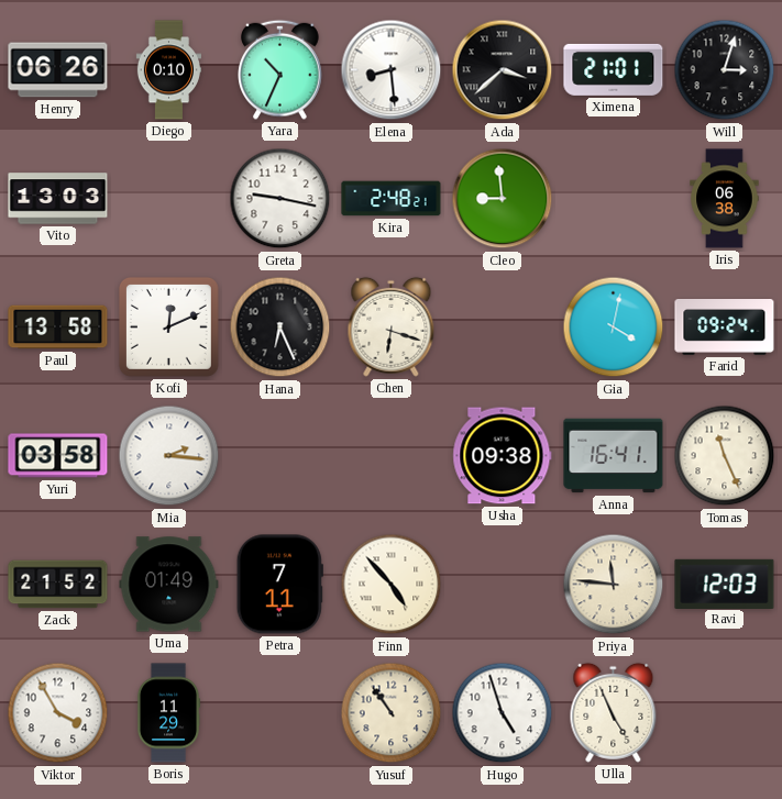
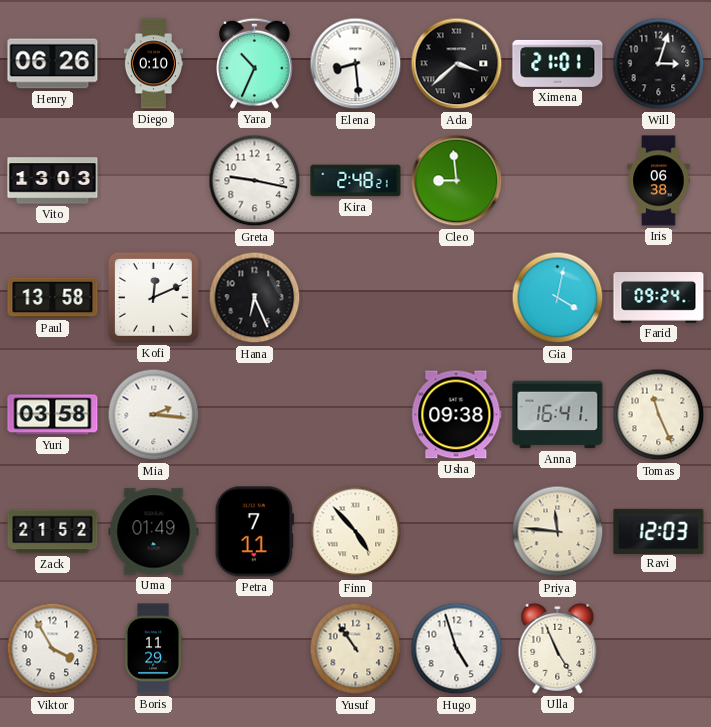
Chen: 6:18 -> none (392, 326)
